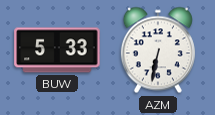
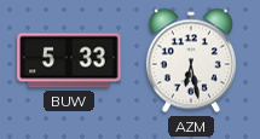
AZM: 6:32 -> 6:28 (191, 60)
